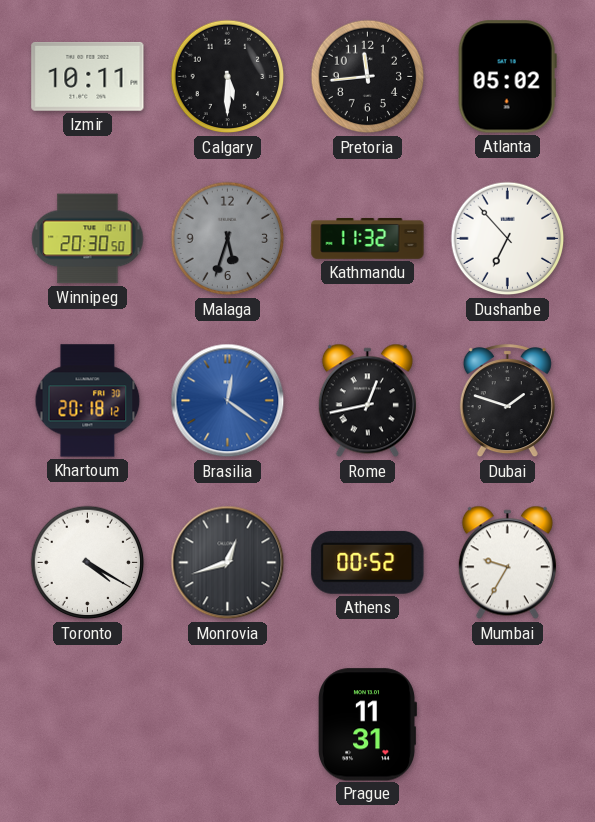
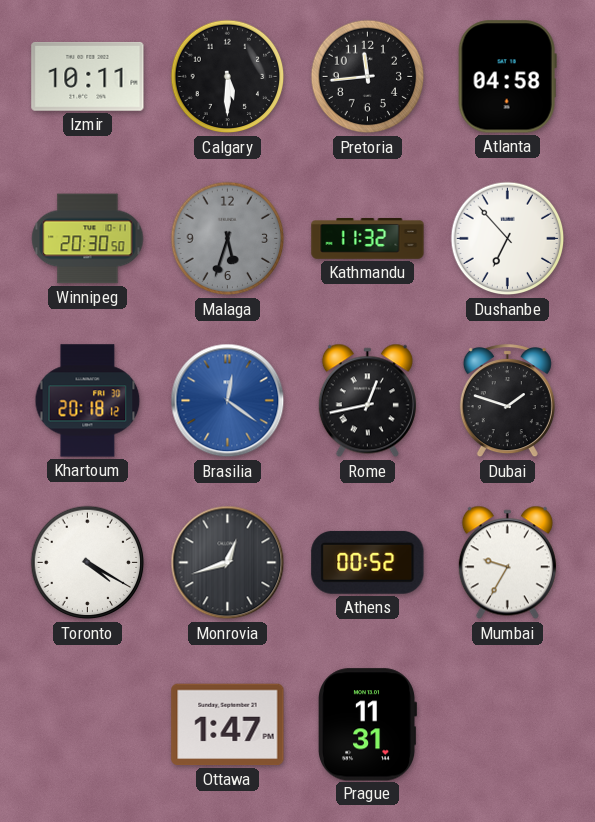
Atlanta: 05:02 -> 04:58 (507, 77)
Ottawa: none -> 1:47 (228, 725)
